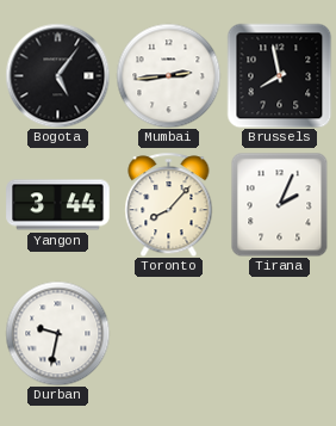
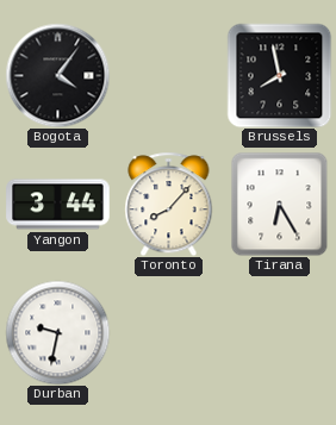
Bogota: 5:06 -> 4:06 (57, 75)
Mumbai: 2:44 -> none (168, 75)
Tirana: 2:04 -> 6:25 (280, 204)
